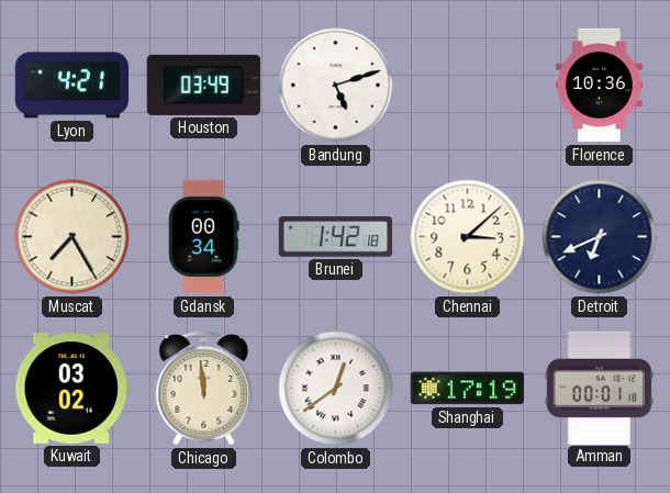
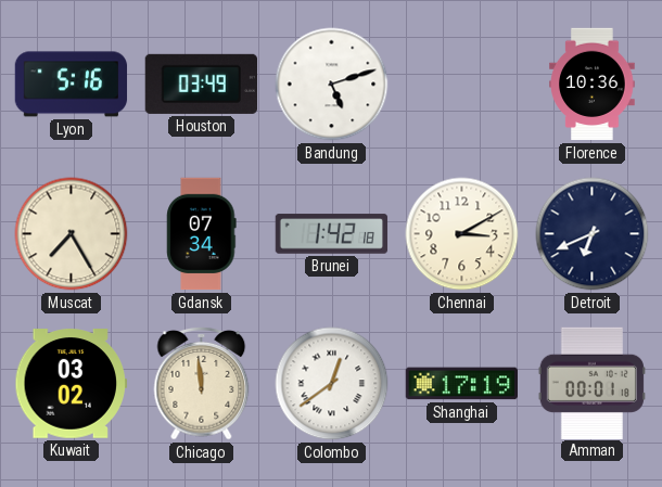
Lyon: 4:21 -> 5:16 (72, 85)
Gdansk: 00:34 -> 07:34 (202, 234)
Chennai: 3:08 -> 3:10 (462, 234)
